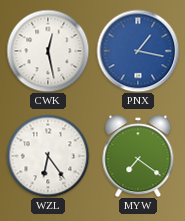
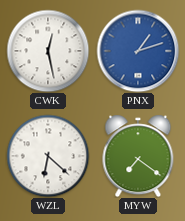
PNX: 1:17 -> 1:12 (138, 51)
WZL: 6:24 -> 6:22 (48, 156)
